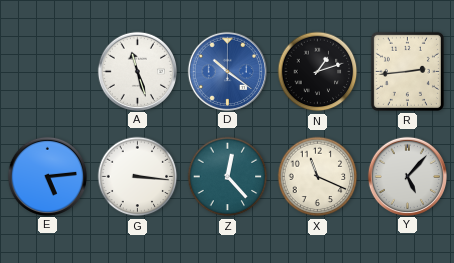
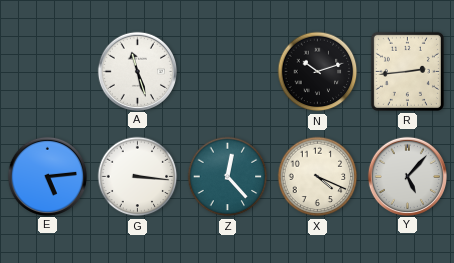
D: 10:21 -> none (227, 71)
N: 1:12 -> 10:12 (318, 72)
X: 11:19 -> 4:19 (318, 177)
